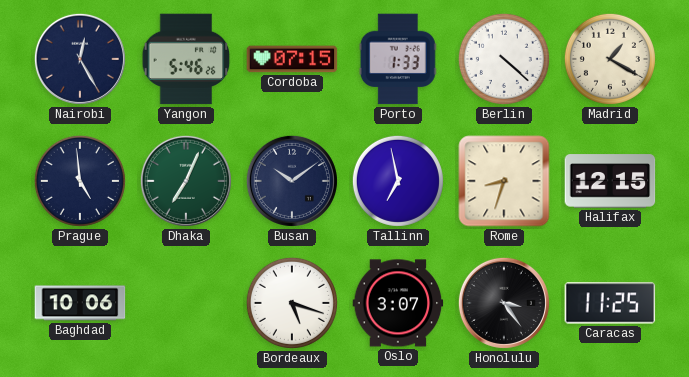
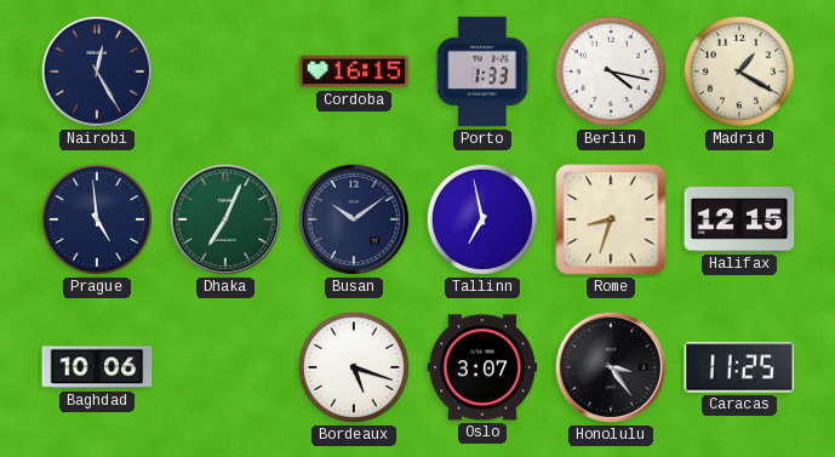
Yangon: 5:46 -> none (186, 59)
Cordoba: 07:15 -> 16:15 (354, 72)
Berlin: 4:22 -> 4:17 (611, 72)
